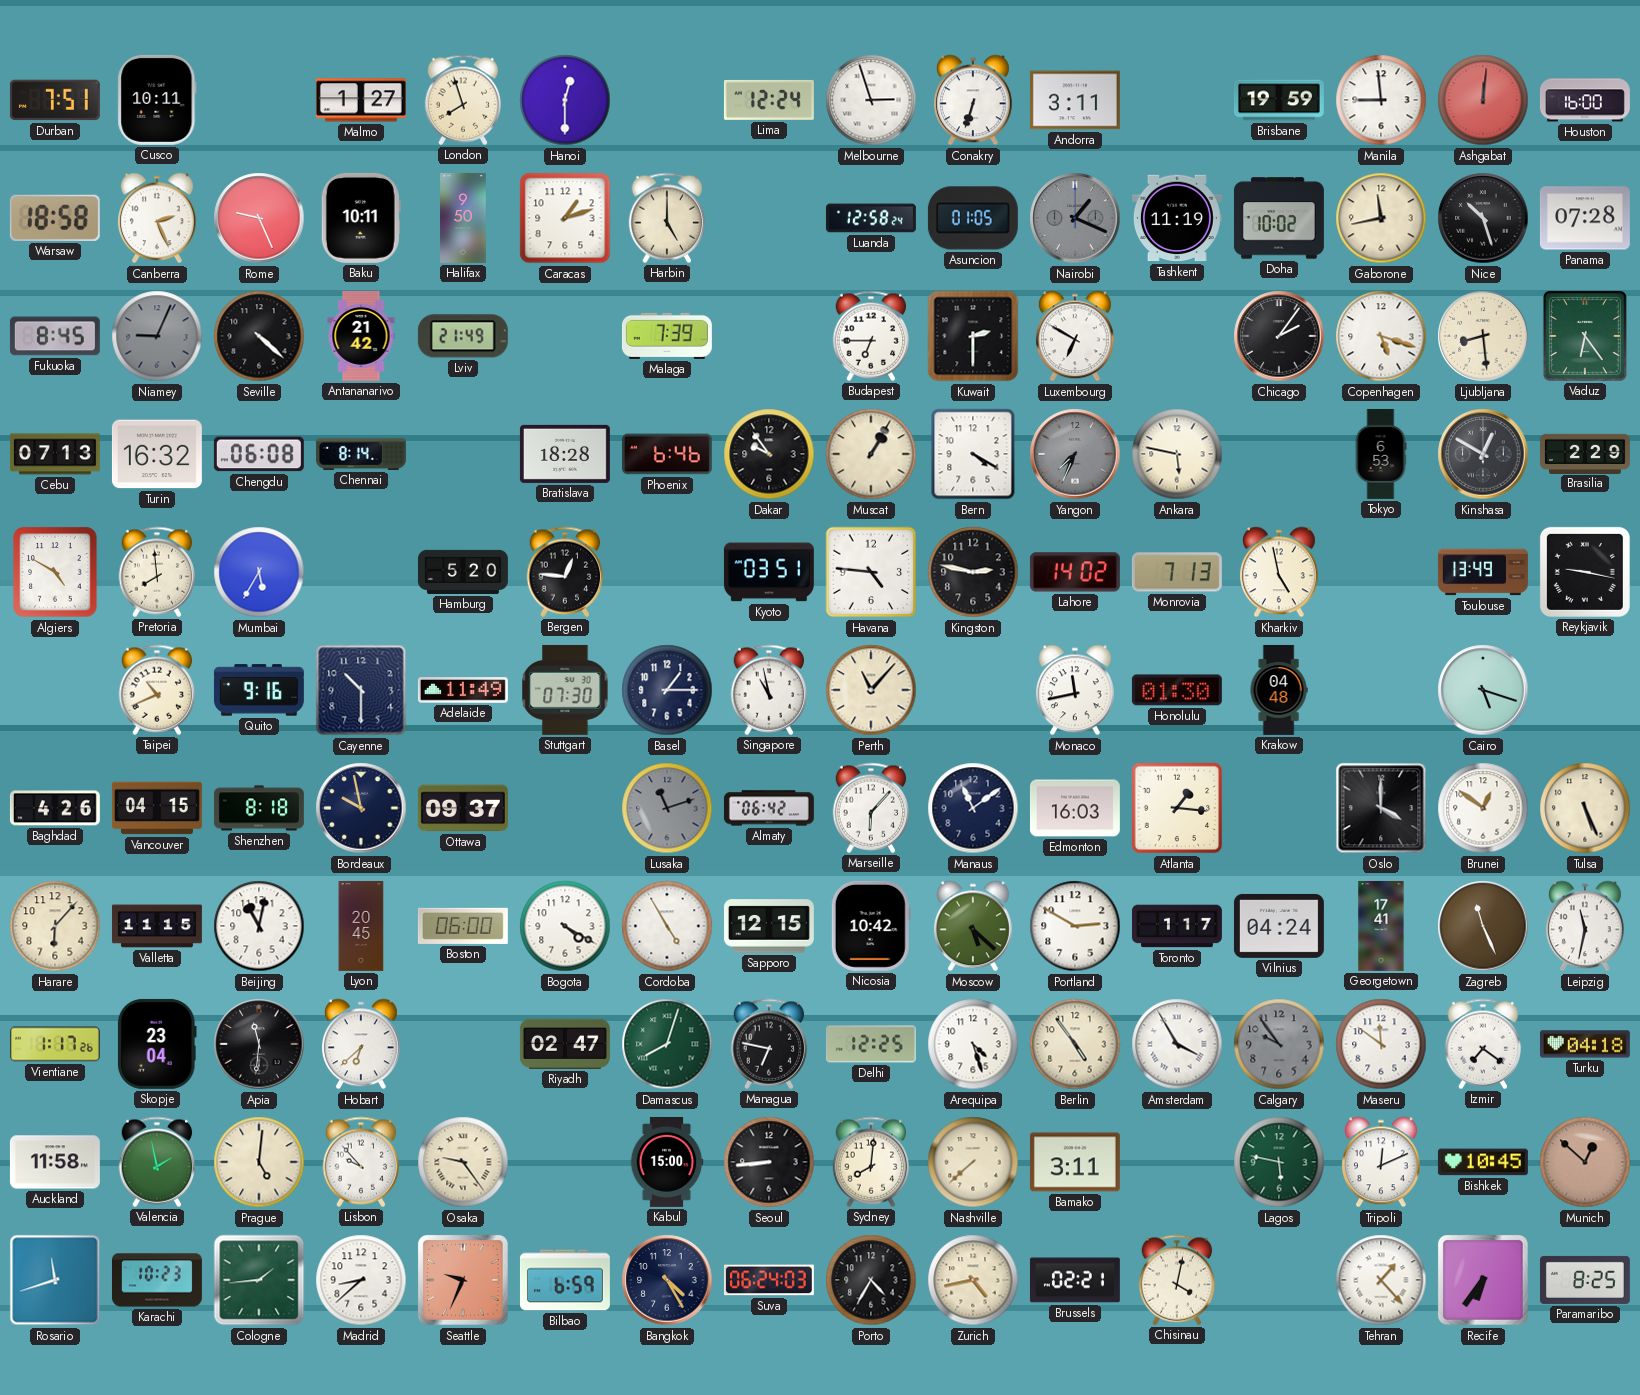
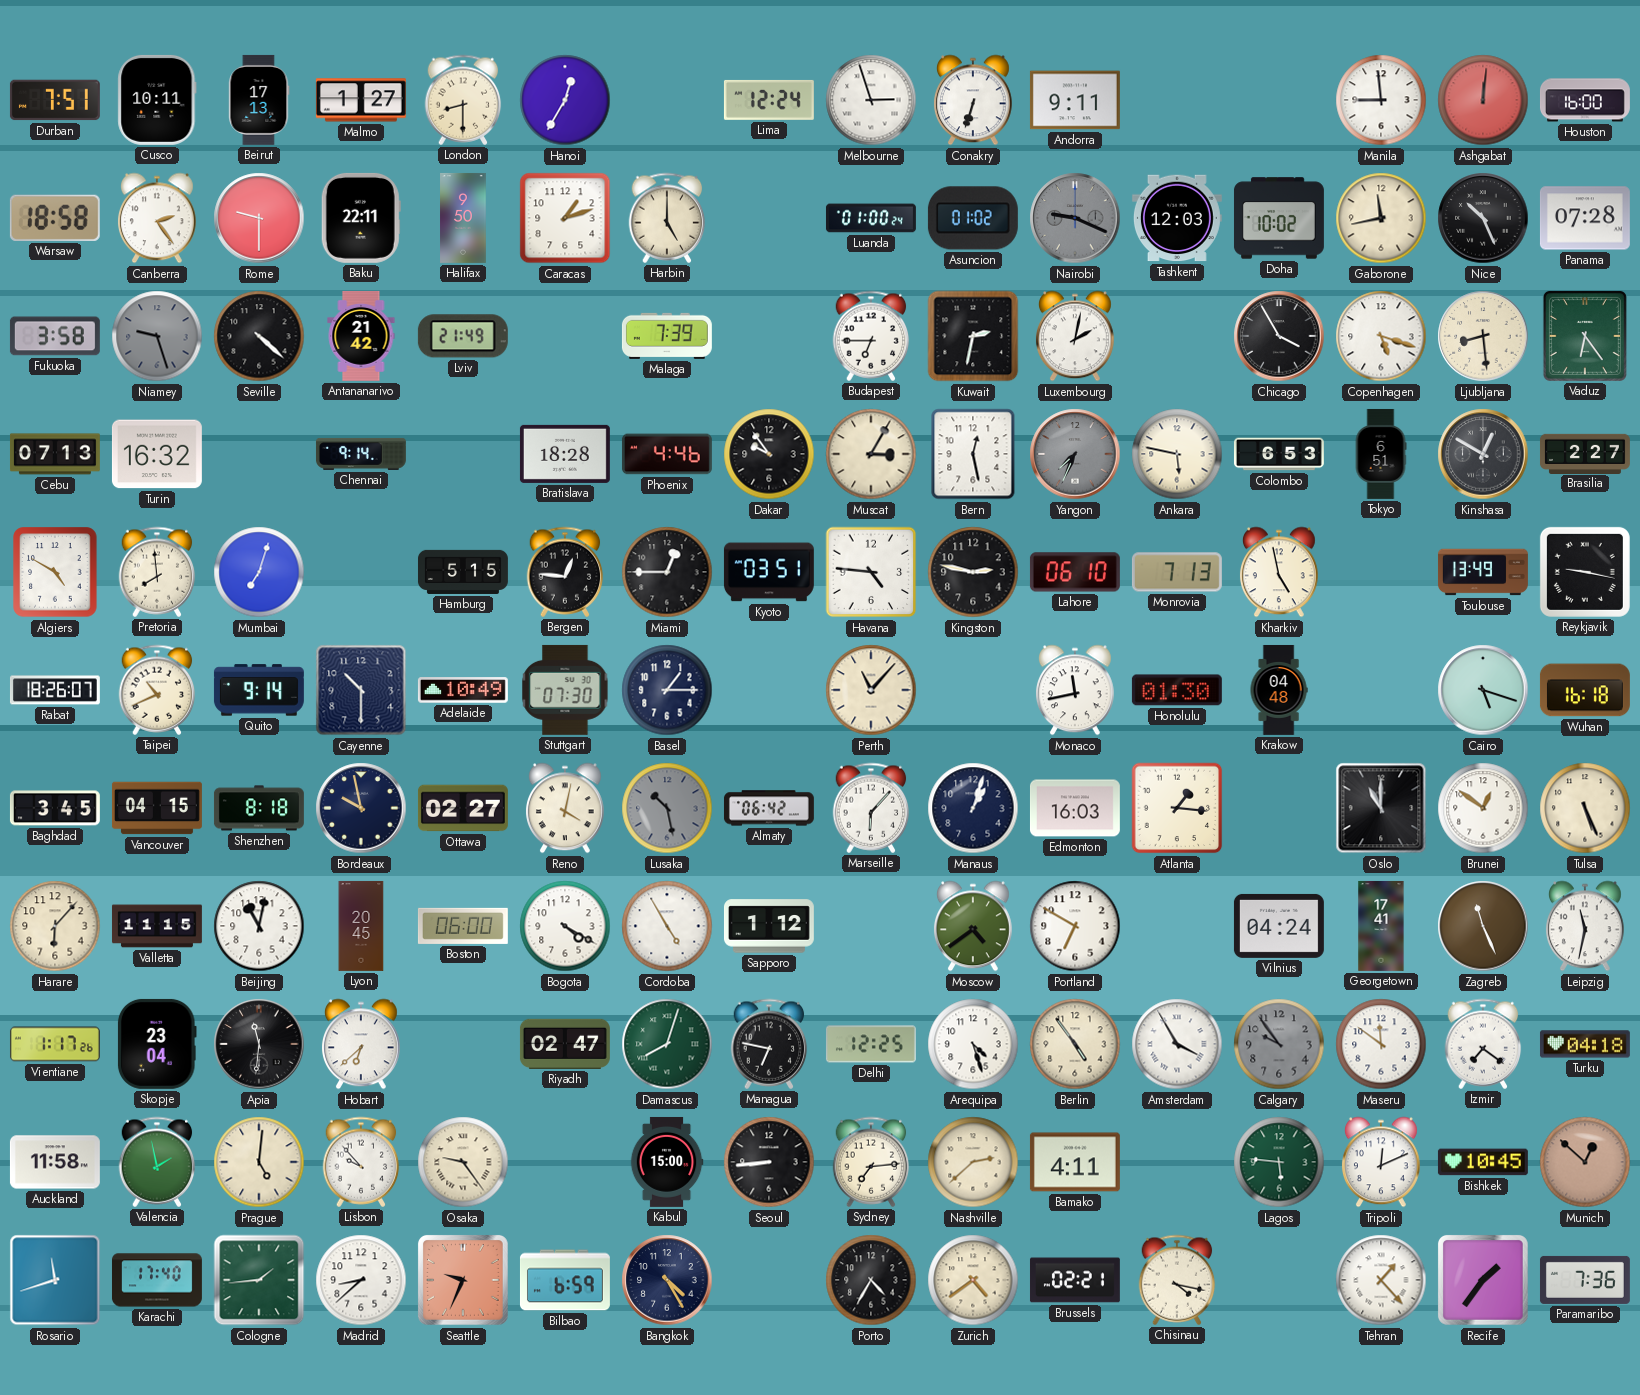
Beirut: none -> 17:13 (259, 100)
London: 7:57 -> 8:30 (463, 100)
Hanoi: 12:30 -> 12:35 (565, 100)
Andorra: 3:11 -> 9:11 (1075, 100)
Brisbane: 19:59 -> none (1279, 100)
Canberra: 2:26 -> 2:24 (157, 218)
Rome: 9:26 -> 9:30 (259, 218)
Baku: 10:11 -> 22:11 (361, 218)
Luanda: 12:58 -> 01:00 (871, 218)
Asuncion: 01:05 -> 01:02 (973, 218)
Nairobi: 1:19 -> 9:19 (1075, 218)
Tashkent: 11:19 -> 12:03 (1177, 218)
Nice: 10:27 -> 10:26 (1483, 218)
Fukuoka: 8:45 -> 3:58 (55, 336)
Niamey: 9:04 -> 9:27 (157, 336)
Kuwait: 2:30 -> 2:32 (973, 336)
Luxembourg: 6:50 -> 2:02 (1075, 336)
Chicago: 2:06 -> 3:55 (1279, 336)
Chengdu: 06:08 -> none (259, 454)
Chennai: 8:14 -> 9:14 (361, 454)
Phoenix: 6:46 -> 4:46 (667, 454)
Muscat: 1:05 -> 3:05 (871, 454)
Bern: 4:20 -> 12:28 (973, 454)
Colombo: none -> 6:53 (1279, 454)
Tokyo: 6:53 -> 6:51 (1381, 454)
Brasilia: 2:29 -> 2:27 (1585, 453)
Mumbai: 5:35 -> 7:03 (259, 572)
Hamburg: 5:20 -> 5:15 (463, 572)
Miami: none -> 12:45 (667, 572)
Lahore: 14:02 -> 06:10 (1075, 572)
Rabat: none -> 18:26 (55, 690)
Quito: 9:16 -> 9:14 (259, 690)
Adelaide: 11:49 -> 10:49 (463, 690)
Singapore: 10:58 -> none (769, 690)
Wuhan: none -> 16:18 (1585, 690)
Baghdad: 4:26 -> 3:45 (55, 808)
Ottawa: 09:37 -> 02:27 (463, 808)
Reno: none -> 4:02 (565, 808)
Lusaka: 11:12 -> 10:28 (667, 808)
Manaus: 11:09 -> 1:03 (973, 808)
Oslo: 4:00 -> 11:00 (1381, 808)
Sapporo: 12:15 -> 1:12 (769, 926)
Nicosia: 10:42 -> none (871, 926)
Moscow: 5:22 -> 4:39 (973, 926)
Portland: 2:50 -> 6:50 (1075, 926)
Toronto: 1:17 -> none (1177, 926)
Sydney: 8:01 -> 7:14 (871, 1162)
Nashville: 7:38 -> 2:38 (973, 1162)
Bamako: 3:11 -> 4:11 (1075, 1162)
Lagos: 5:47 -> 5:46 (1279, 1162)
Karachi: 10:23 -> 17:40 (157, 1280)
Suva: 06:24 -> none (769, 1280)
Zurich: 4:43 -> 4:39 (973, 1280)
Chisinau: 4:02 -> 4:17 (1177, 1280)
Recife: 6:36 -> 1:36 (1483, 1280)
Paramaribo: 8:25 -> 7:36 (1585, 1280)
